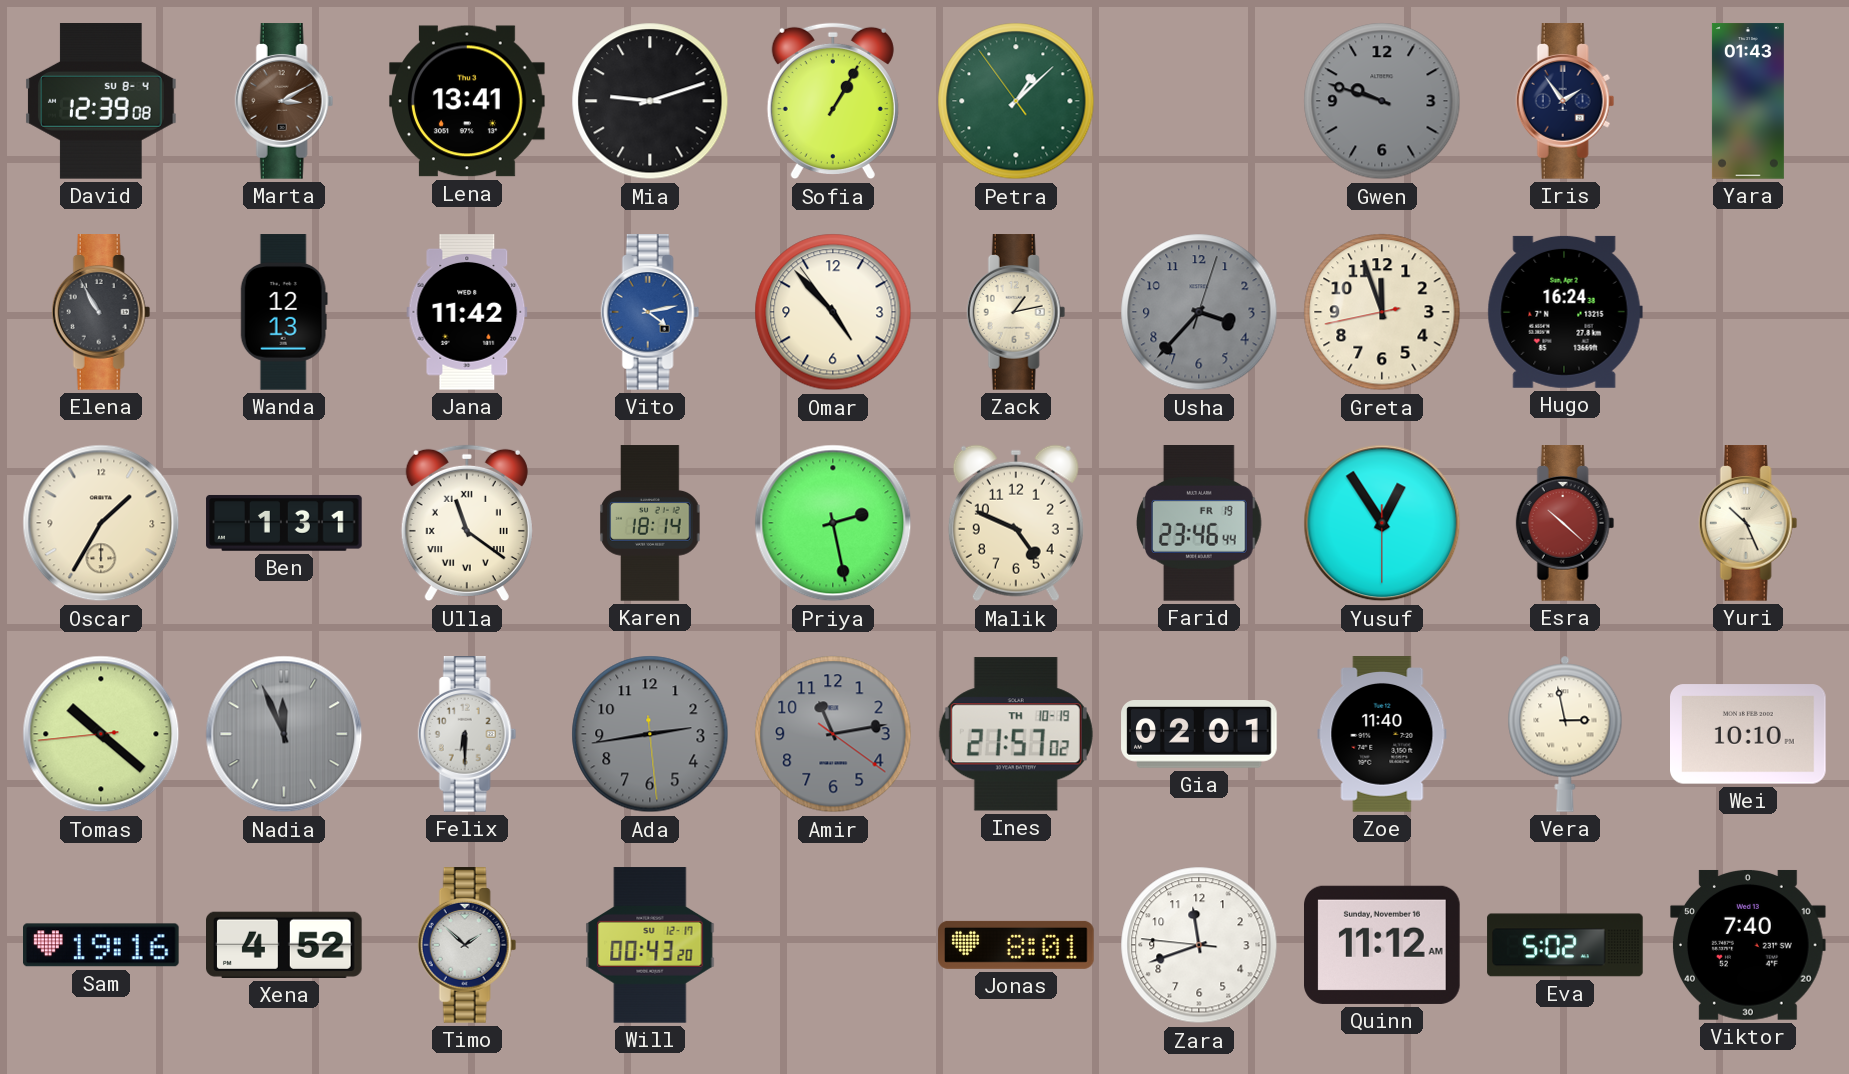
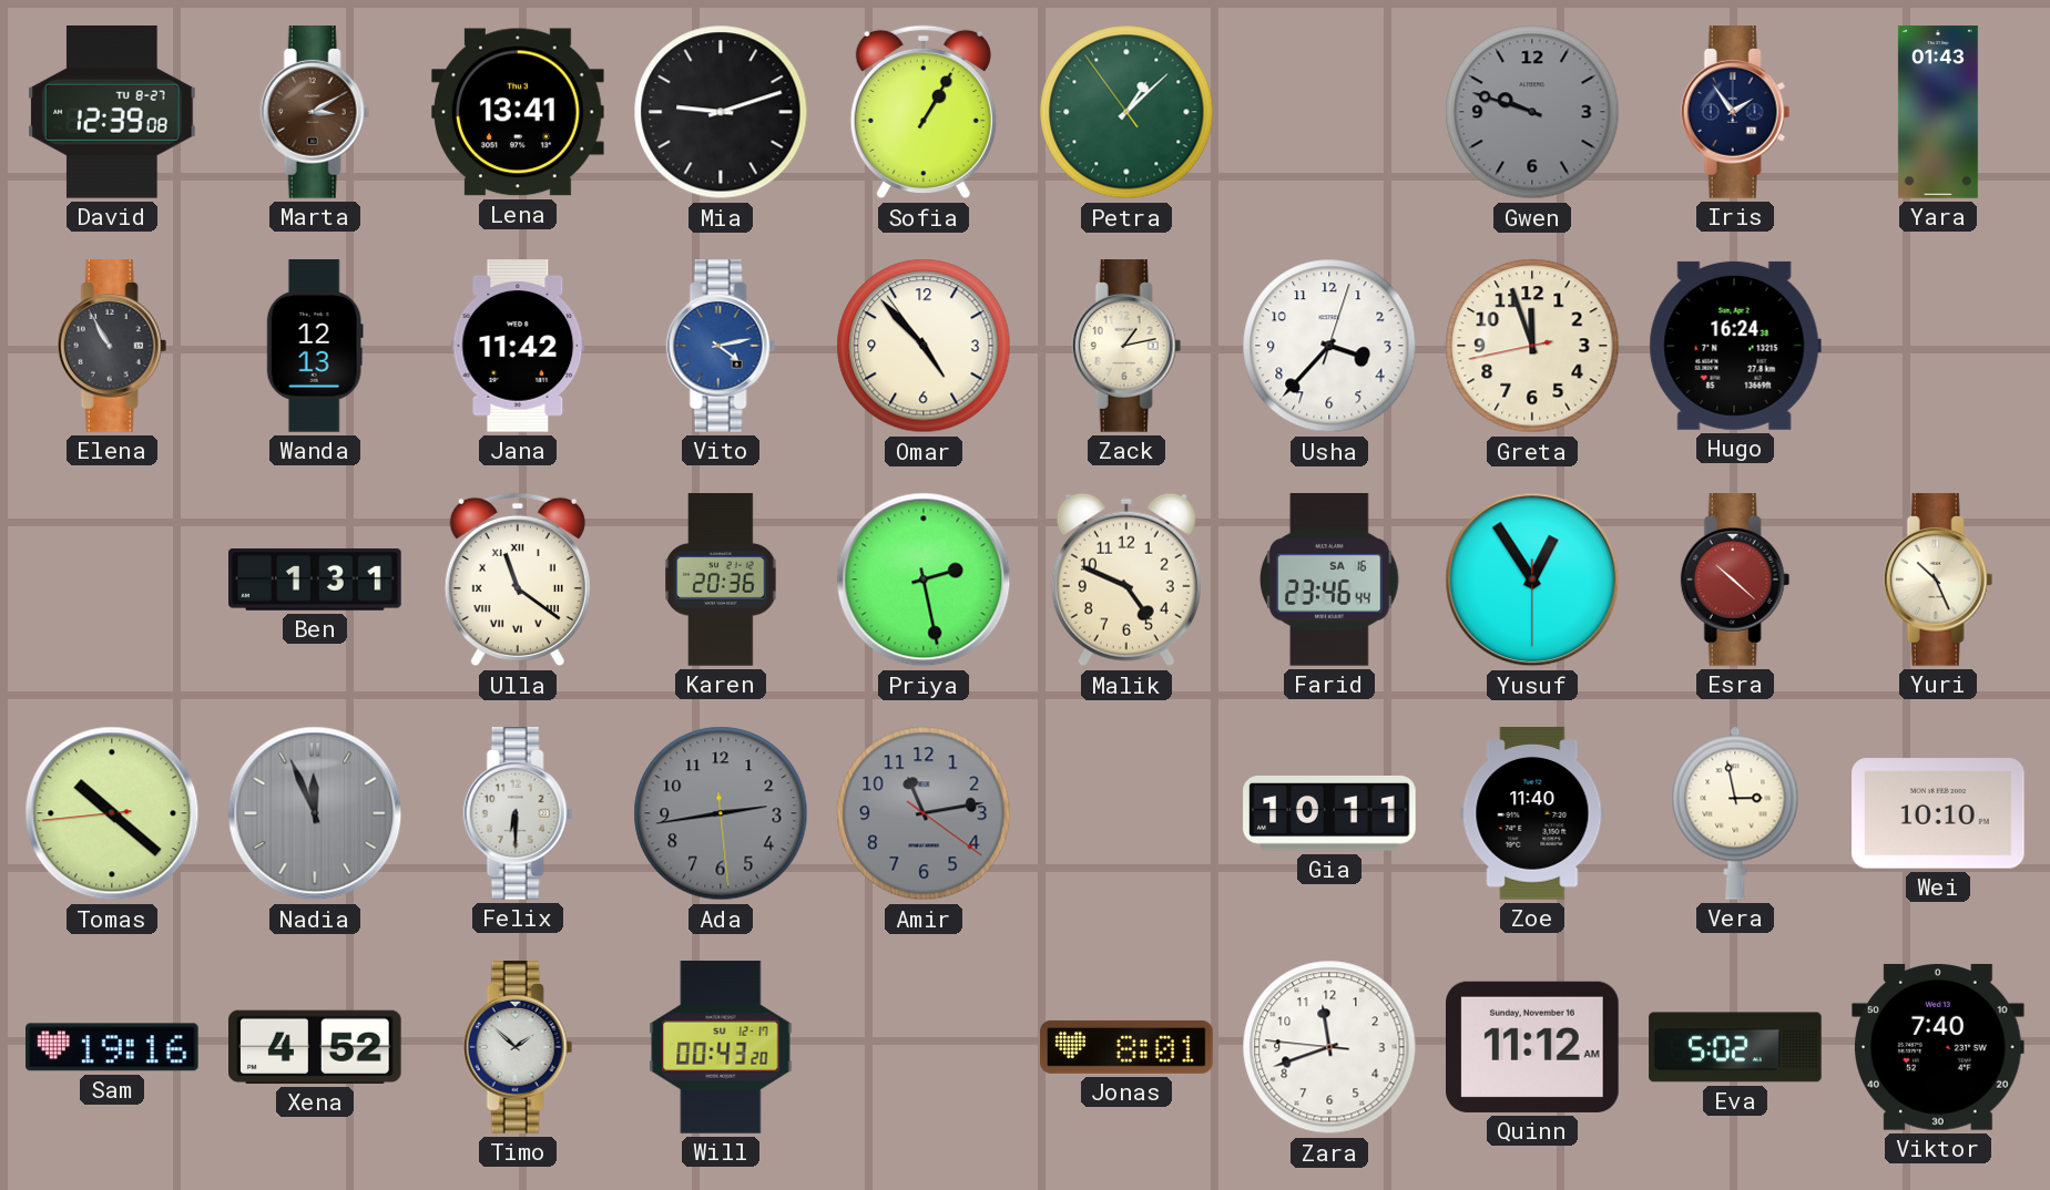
David date: SU 8-4 -> TU 8-27 (112, 113)
Usha dial: grey -> white (1329, 346)
Oscar: 1:35 -> none (101, 523)
Karen: 18:14 -> 20:36 (721, 579)
Farid date: FR 19 -> SA 16 (1330, 581)
Ines: 21:57 -> none (1016, 734)
Gia: 02:01 -> 10:11 (1329, 814)
